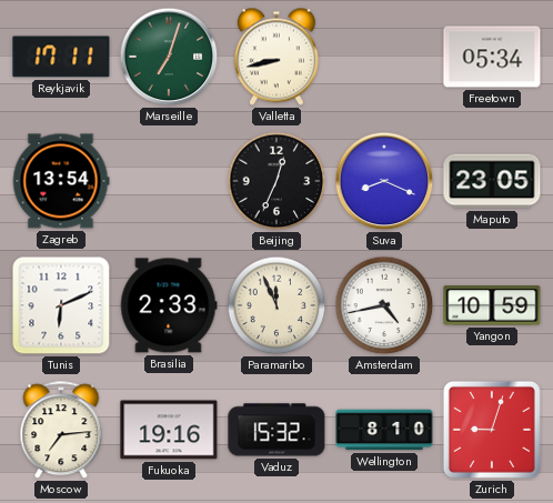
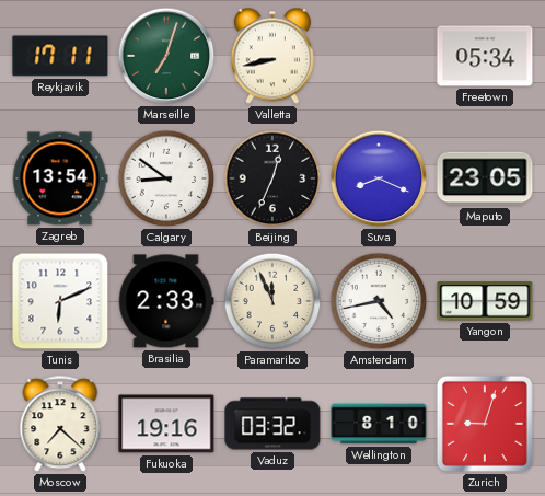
Calgary: none -> 8:51 (166, 178)
Moscow: 7:14 -> 7:22 (60, 425)
Vaduz: 15:32 -> 03:32 (272, 424)
